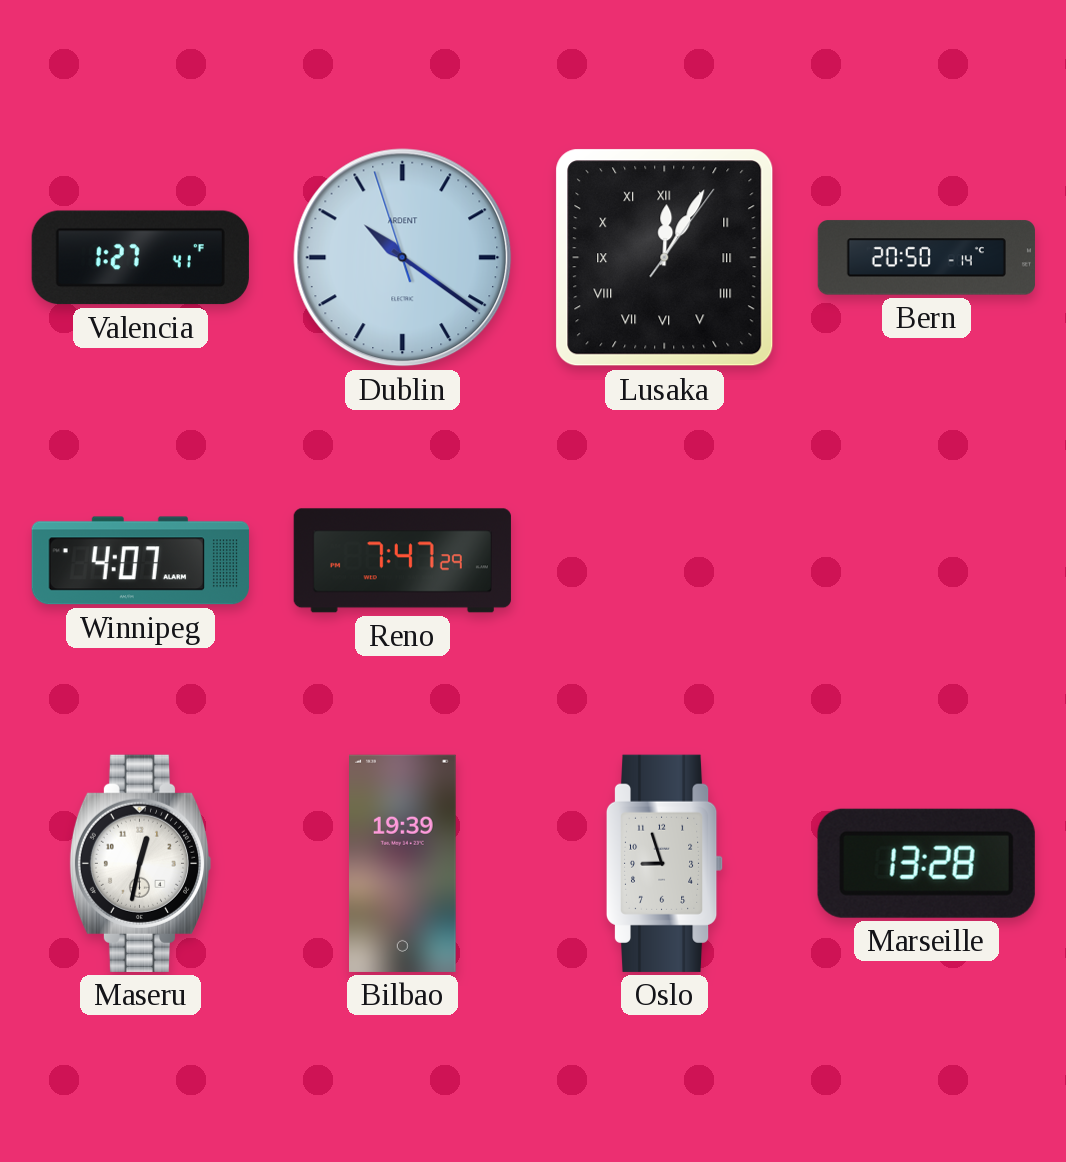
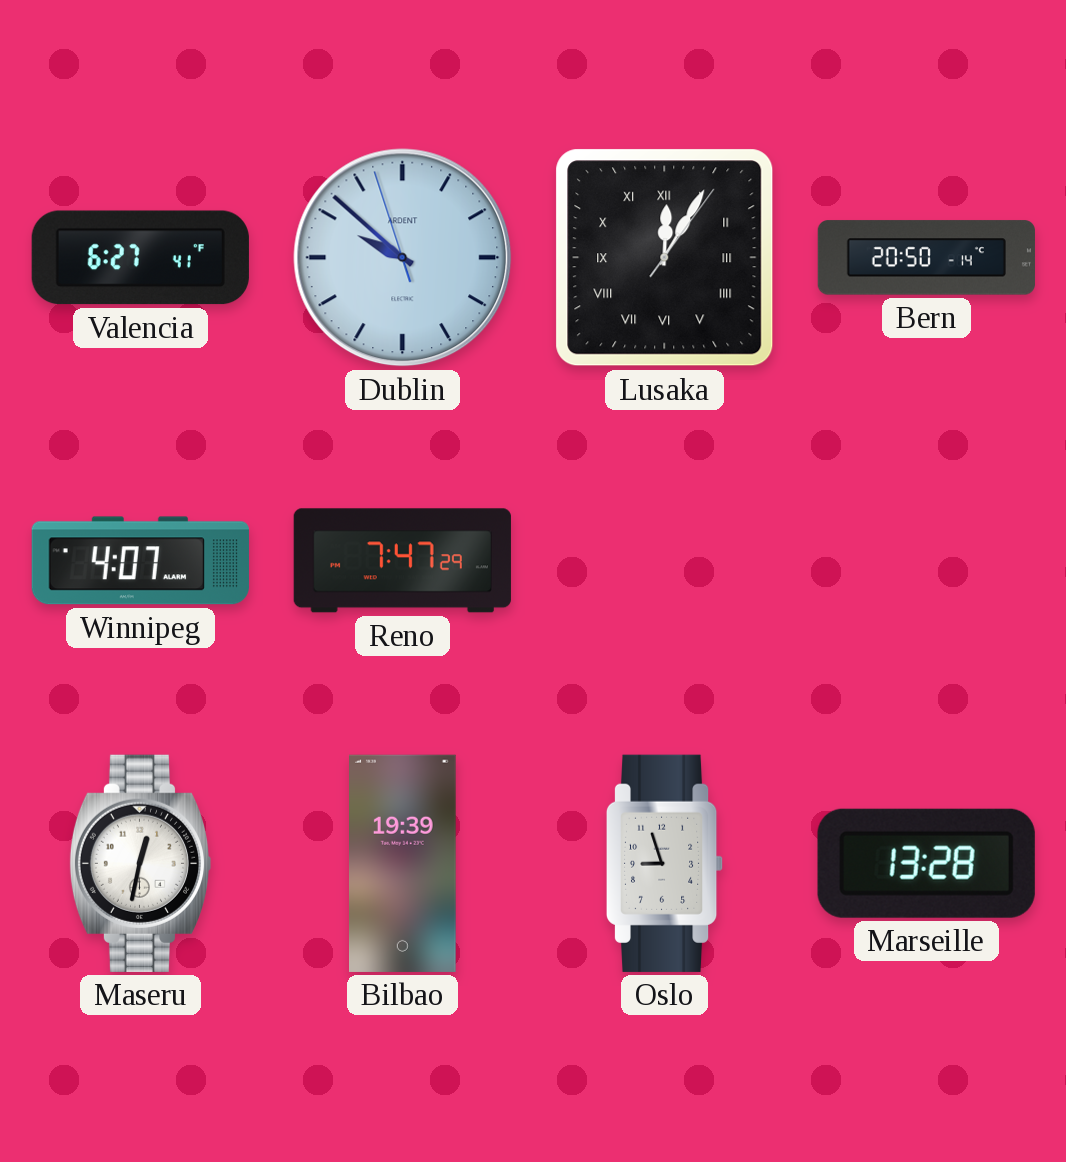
Valencia: 1:27 -> 6:27 (140, 258)
Dublin: 10:20 -> 9:51 (403, 258)
